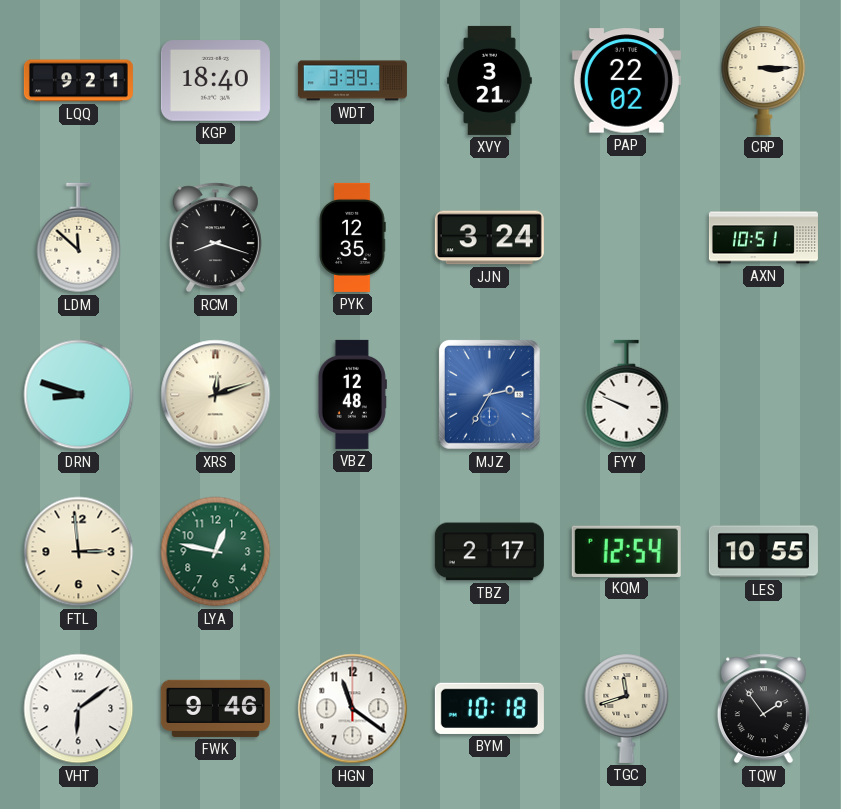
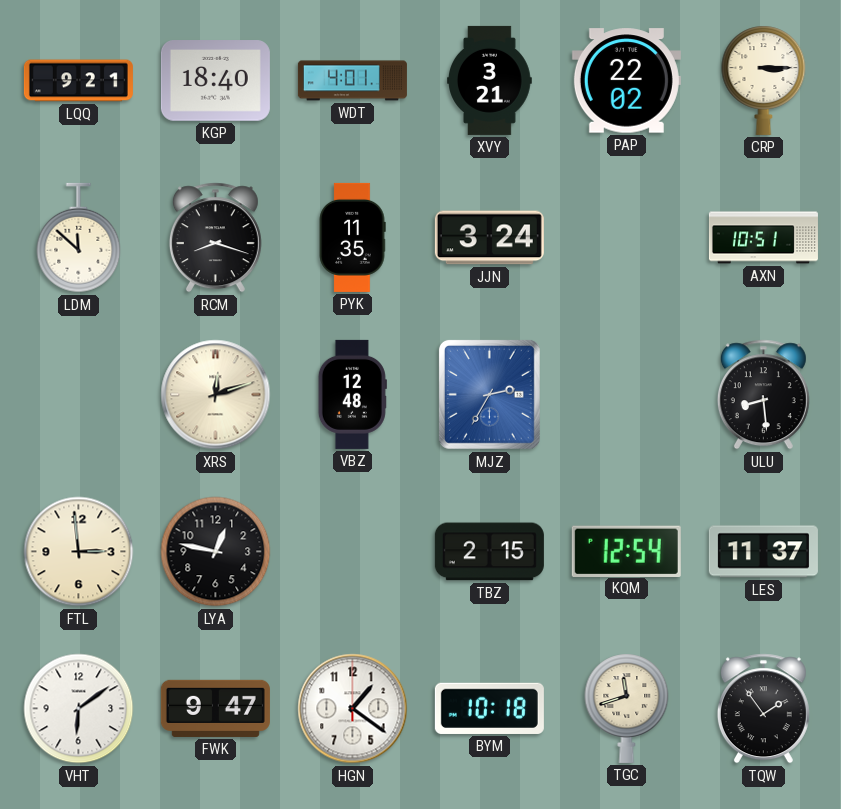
WDT: 3:39 -> 4:01 (352, 81)
PYK: 12:35 -> 11:35 (352, 237)
DRN: 8:48 -> none (79, 395)
FYY: 9:49 -> none (627, 395)
ULU: none -> 8:29 (763, 395)
LYA dial: green -> black (216, 552)
TBZ: 2:17 -> 2:15 (489, 552)
LES: 10:55 -> 11:37 (763, 552)
FWK: 9:46 -> 9:47 (215, 708)
HGN: 11:21 -> 1:21 (353, 709)
